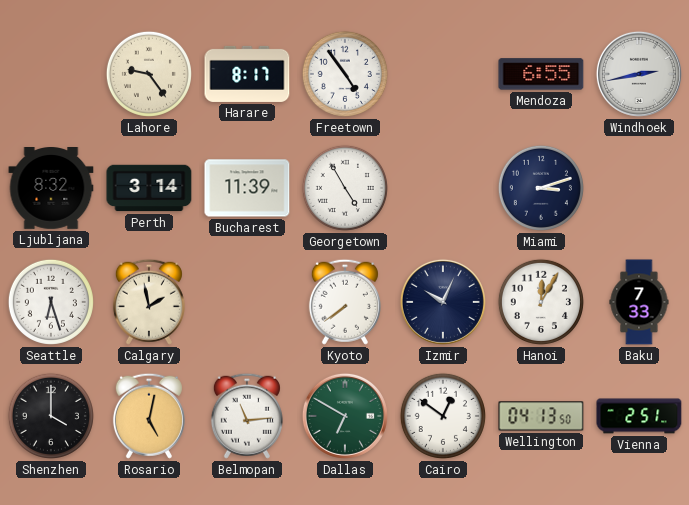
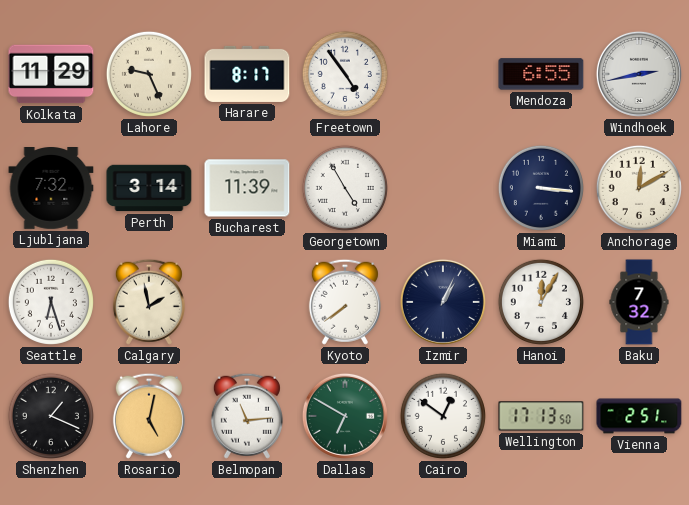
Kolkata: none -> 11:29 (51, 74)
Lahore: 9:24 -> 9:26 (149, 74)
Ljubljana: 8:32 -> 7:32 (51, 189)
Miami: 3:12 -> 3:16 (541, 188)
Anchorage: none -> 12:10 (639, 188)
Izmir: 10:04 -> 1:04 (443, 302)
Baku: 7:33 -> 7:32 (639, 302)
Shenzhen: 4:00 -> 1:19 (51, 416)
Wellington: 04:13 -> 17:13 (541, 416)
